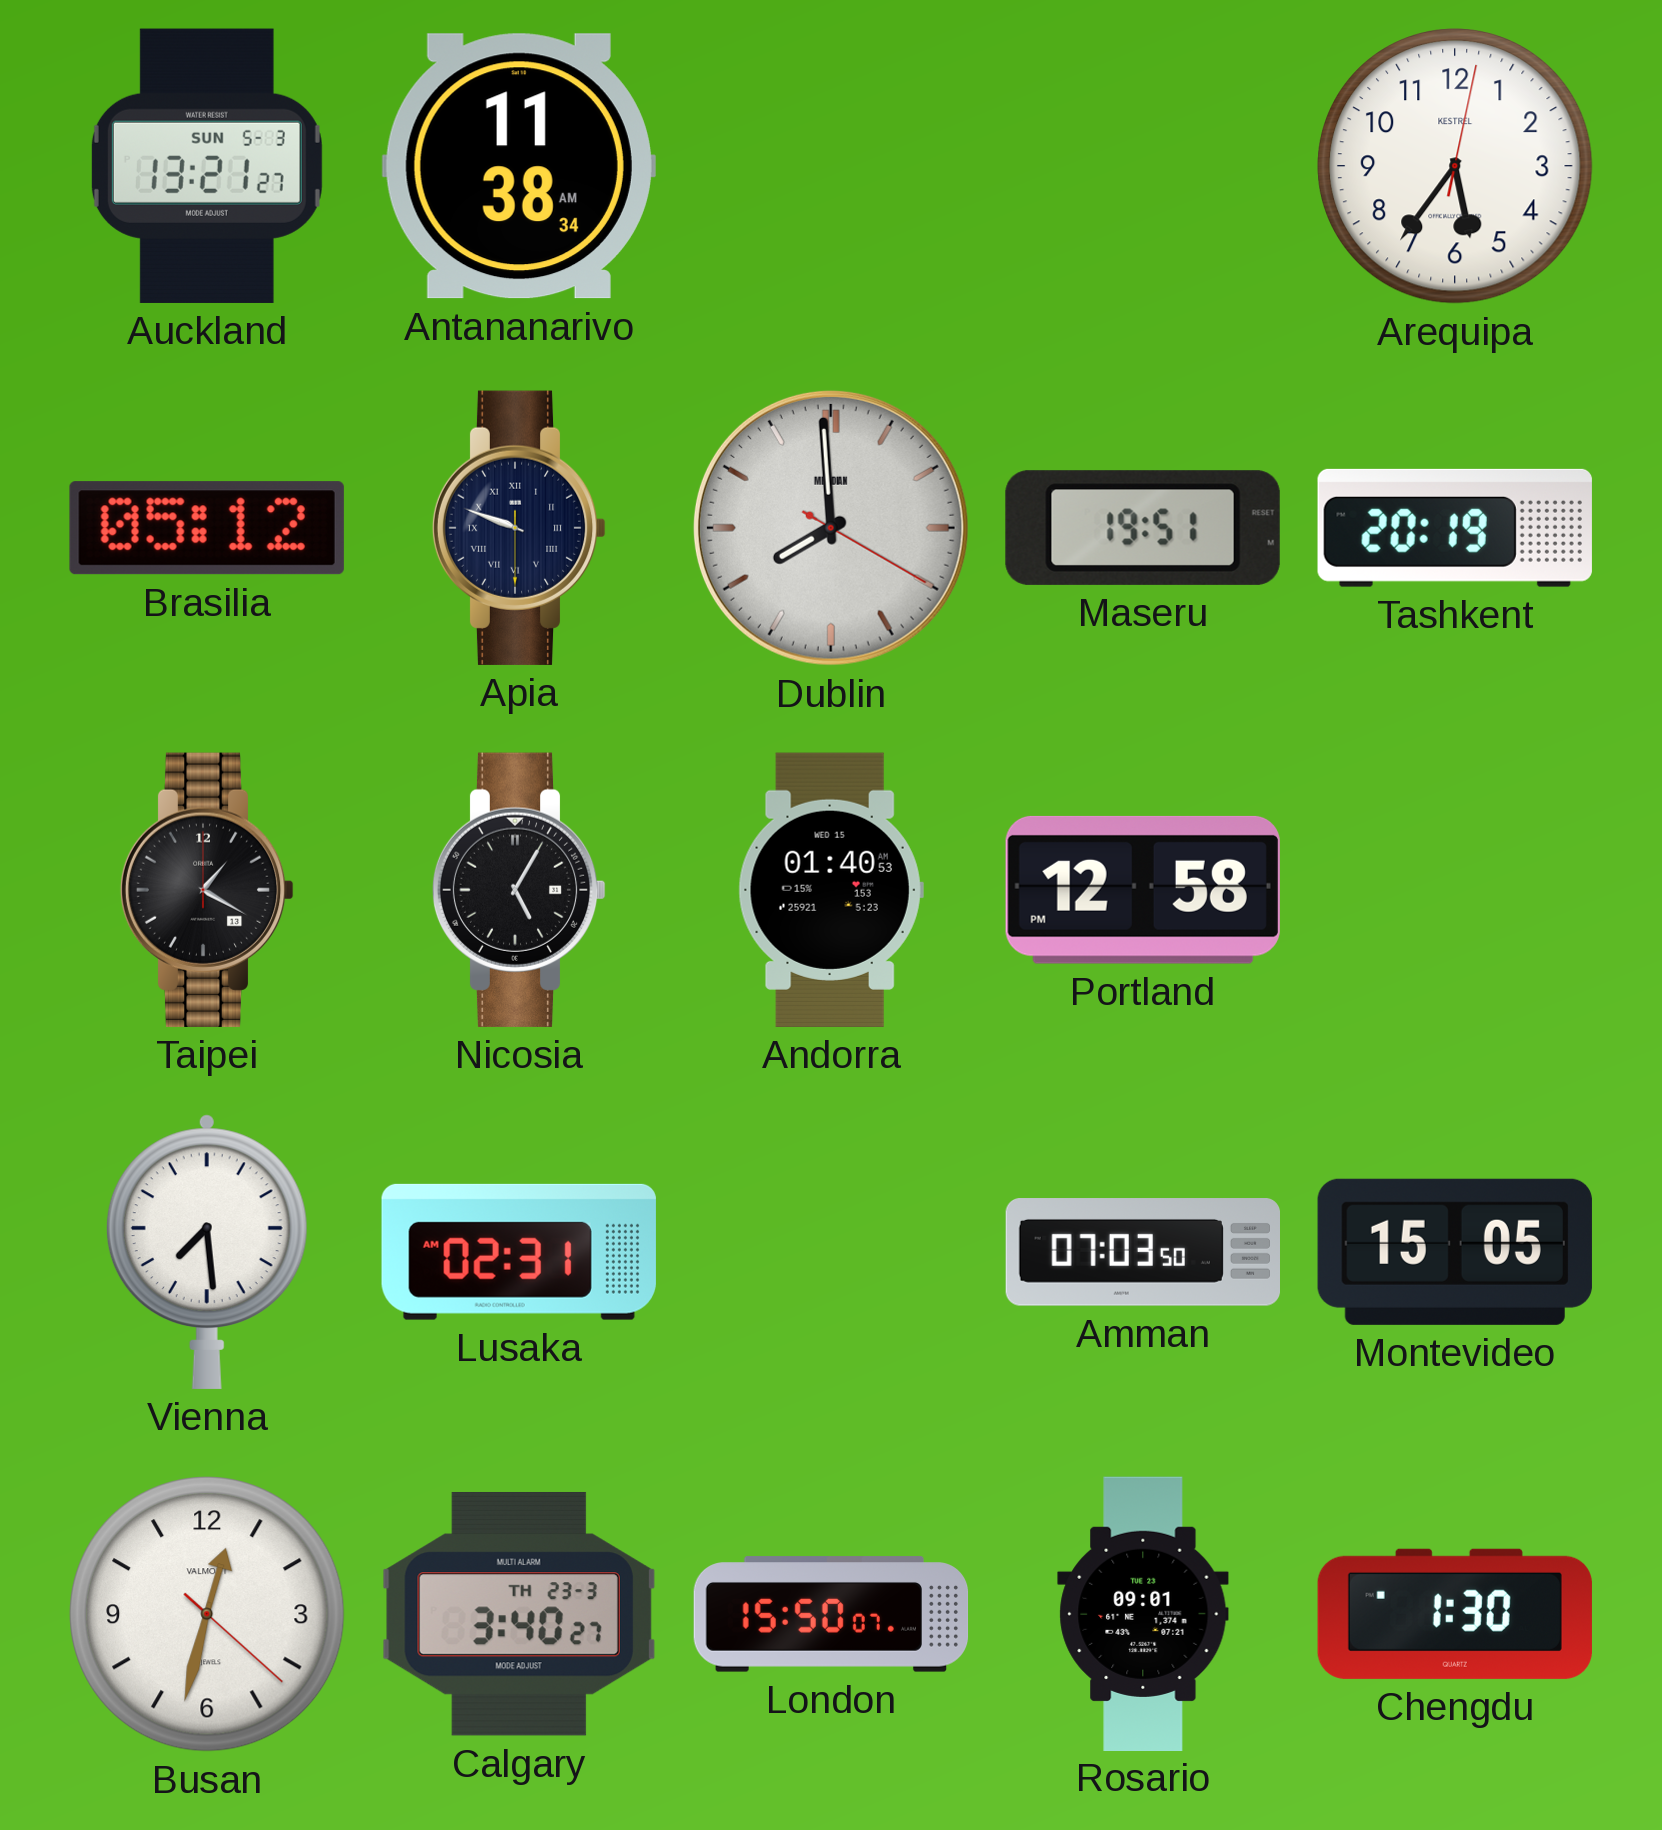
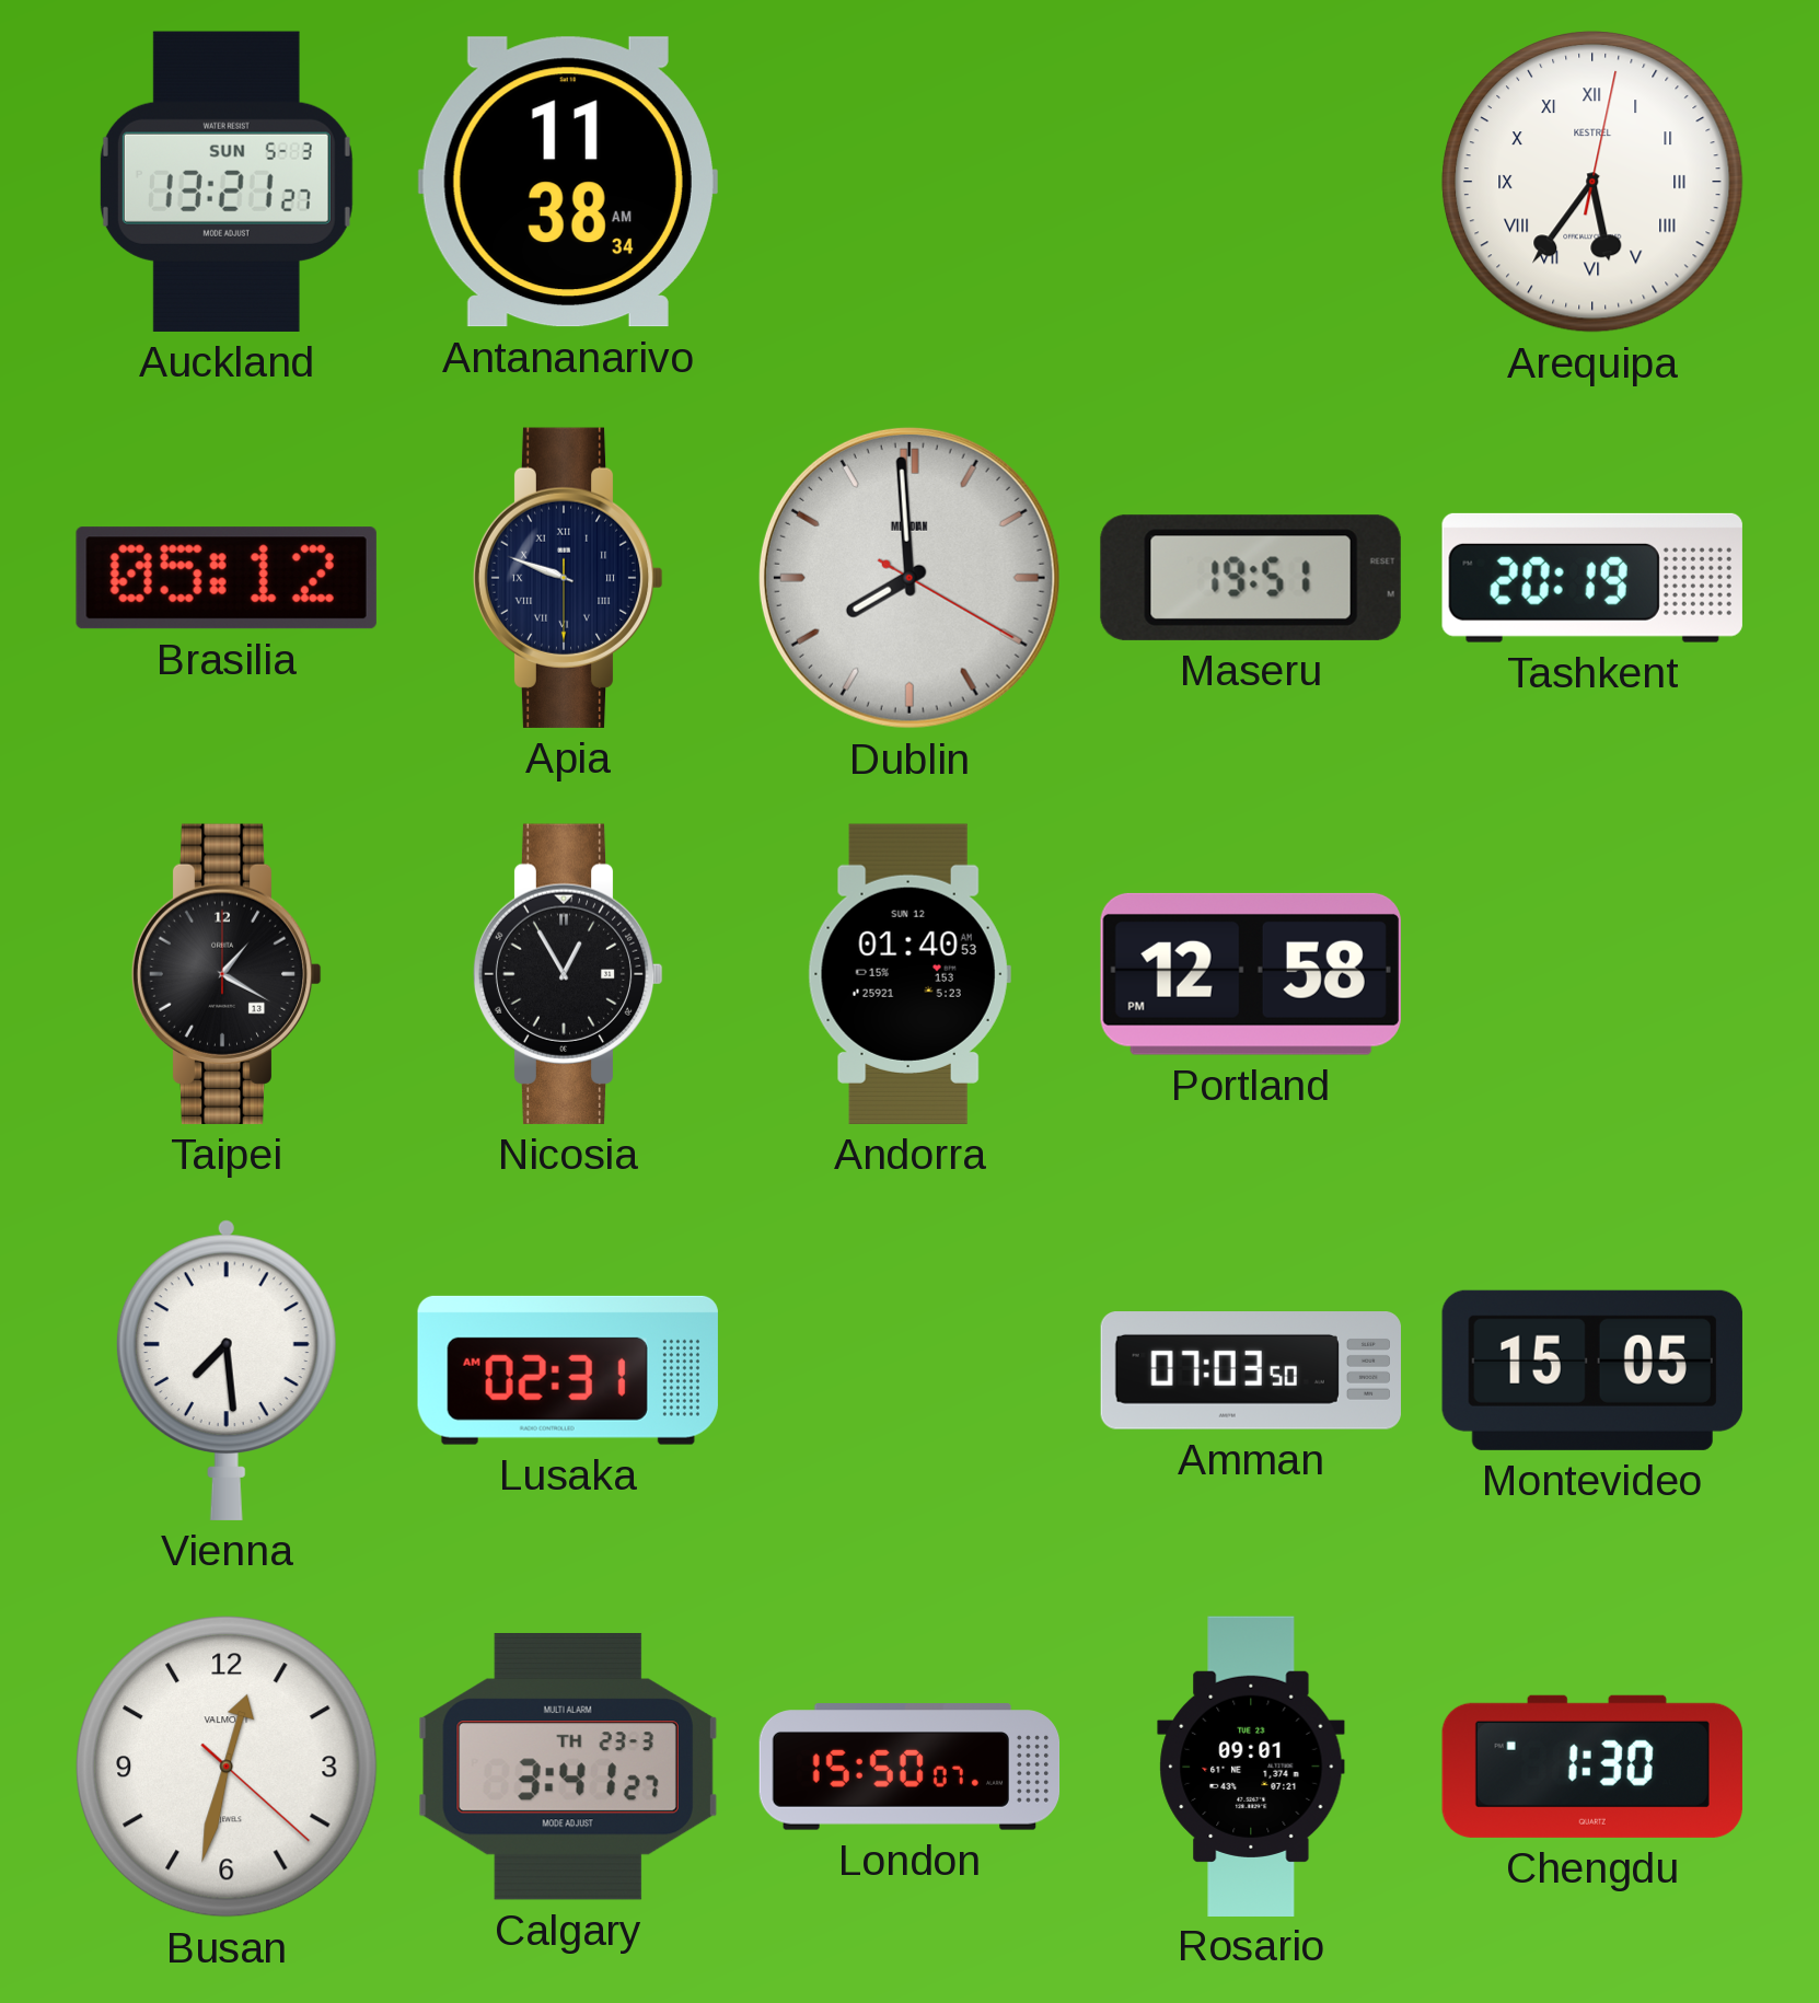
Arequipa numerals: Arabic -> Roman (1594, 183)
Nicosia: 5:05 -> 12:55 (568, 974)
Andorra date: WED 15 -> SUN 12 (909, 974)
Calgary: 3:40 -> 3:41 (568, 1767)
